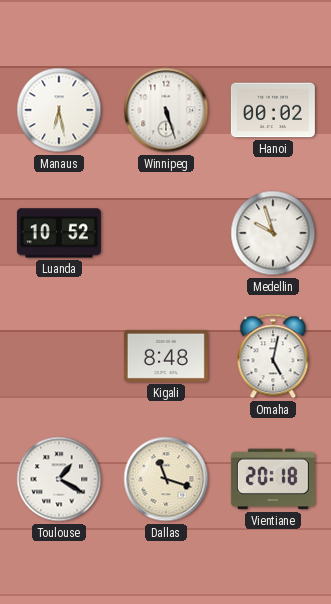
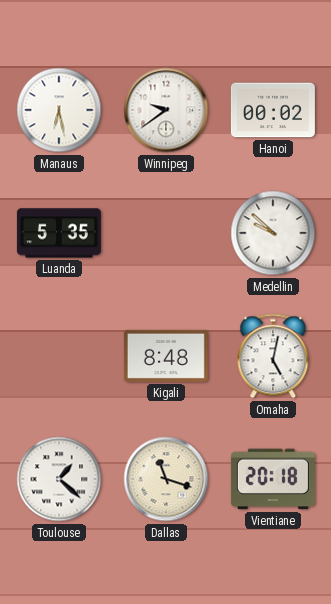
Winnipeg: 5:27 -> 9:39 (166, 110)
Luanda: 10:52 -> 5:35 (59, 233)
Medellin: 9:57 -> 9:52 (273, 233)
Toulouse: 1:20 -> 1:22 (59, 479)
